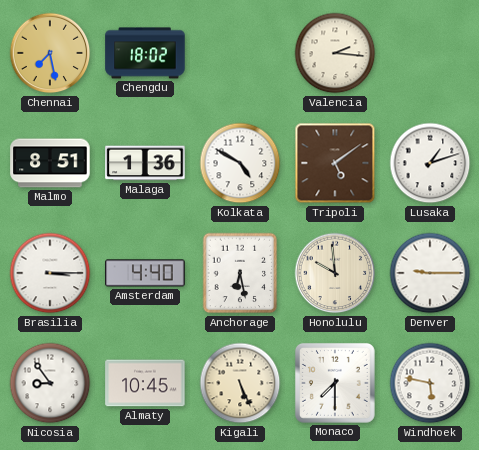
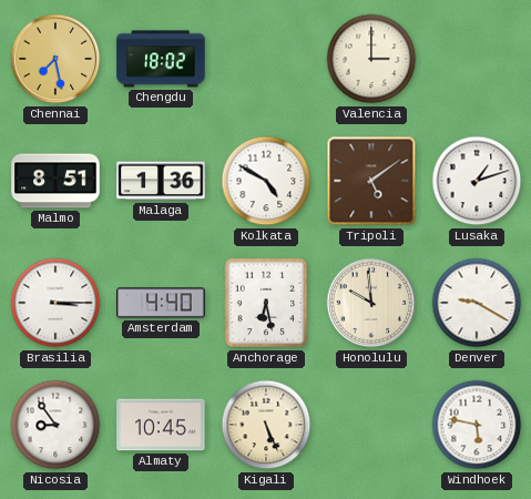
Valencia: 2:16 -> 3:00 (371, 59)
Denver: 9:15 -> 9:20 (477, 303)
Monaco: 7:30 -> none (335, 383)
